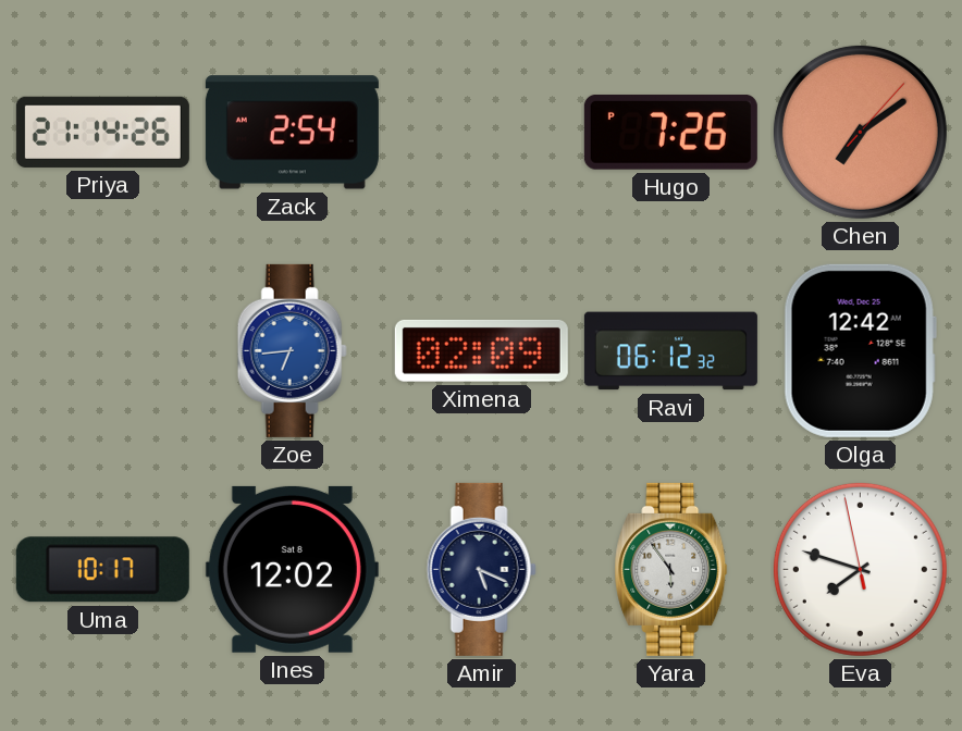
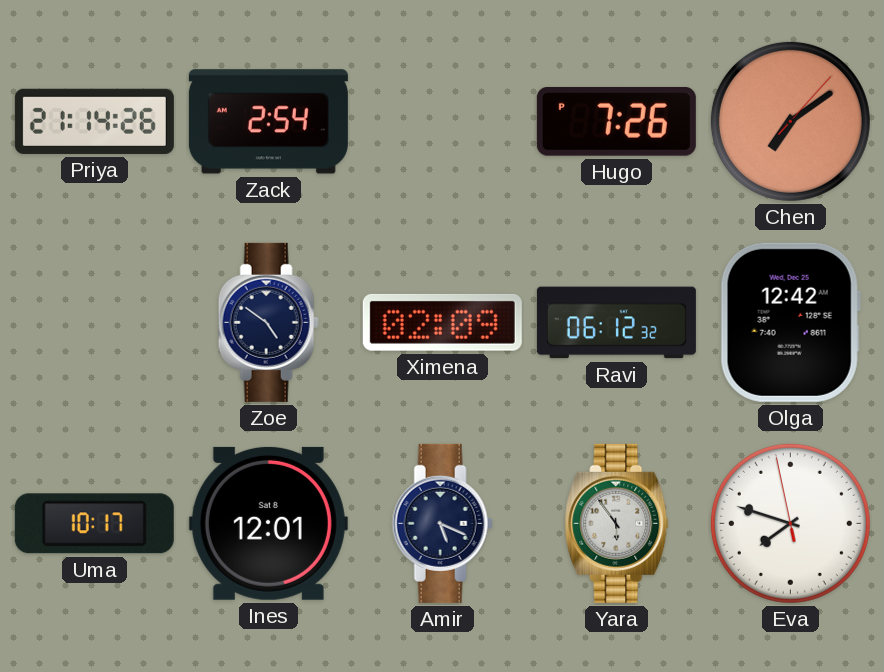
Zoe: 6:44 -> 4:51 (268, 322)
Zoe dial: blue -> navy (268, 322)
Ines: 12:02 -> 12:01 (268, 523)
